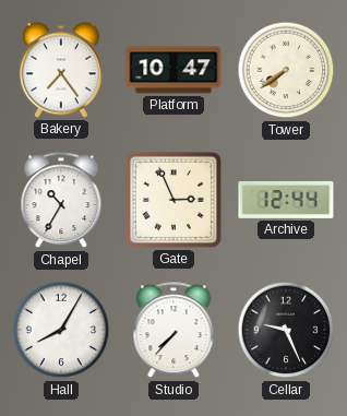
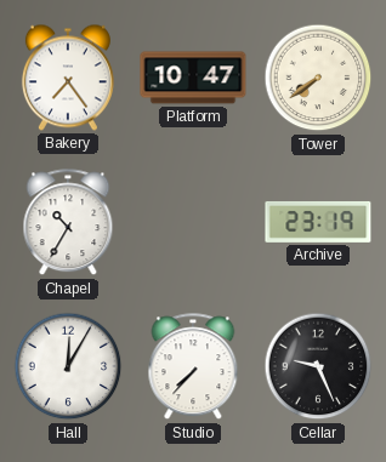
Gate: 2:56 -> none (174, 200)
Archive: 12:44 -> 23:19 (318, 222)
Hall: 8:05 -> 12:05 (68, 366)
